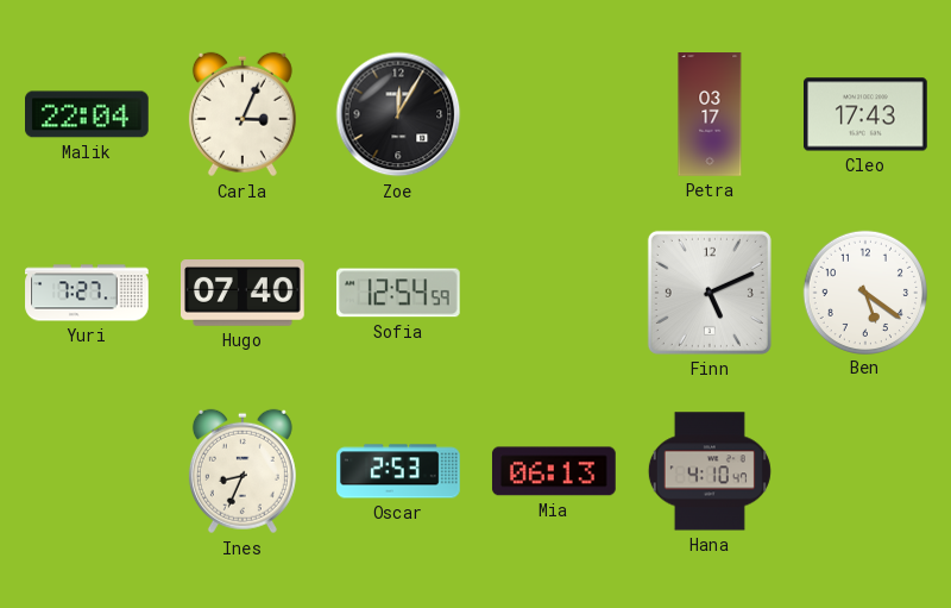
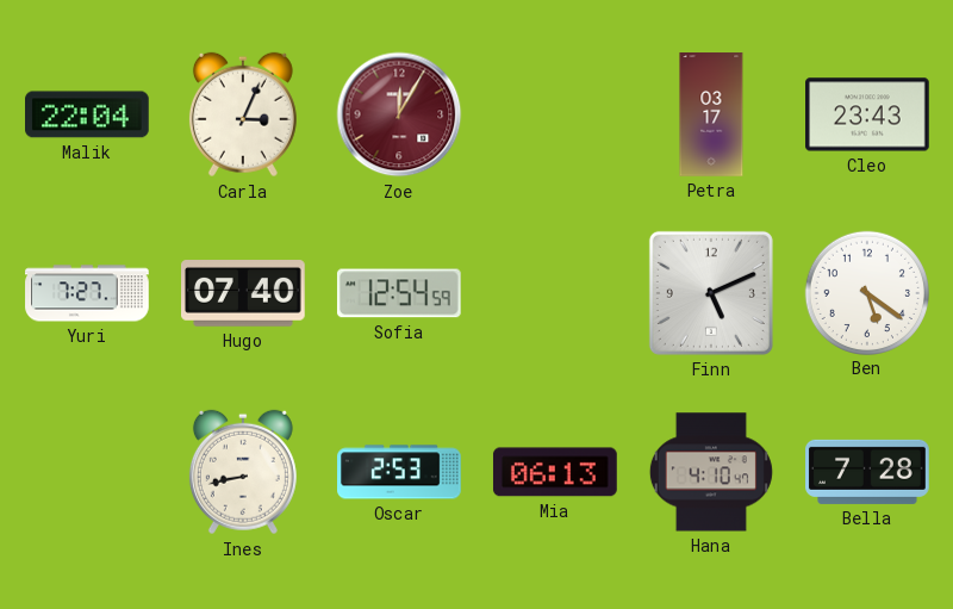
Zoe dial: black -> burgundy (399, 114)
Cleo: 17:43 -> 23:43 (868, 114)
Ines: 8:34 -> 8:43 (243, 472)
Bella: none -> 7:28 (868, 472)
